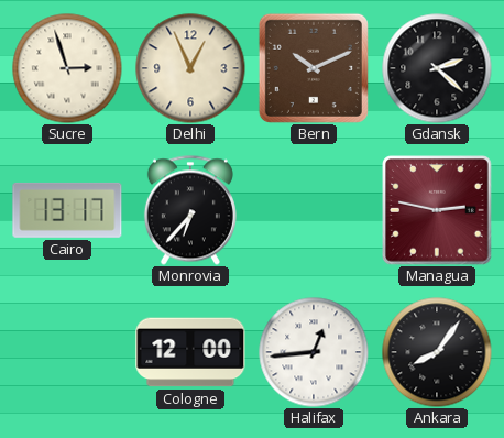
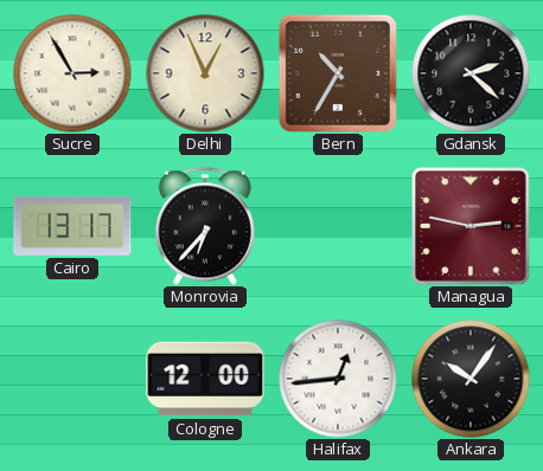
Sucre: 2:57 -> 2:55 (72, 73)
Bern: 10:11 -> 10:35 (338, 73)
Ankara: 8:06 -> 10:06 (471, 379)
